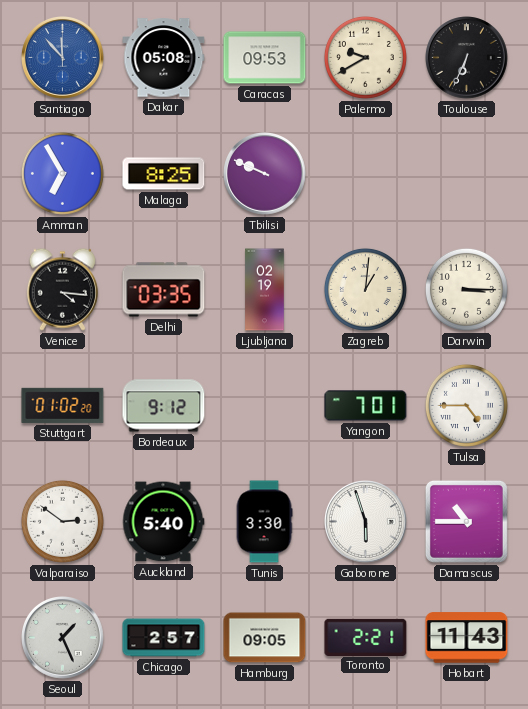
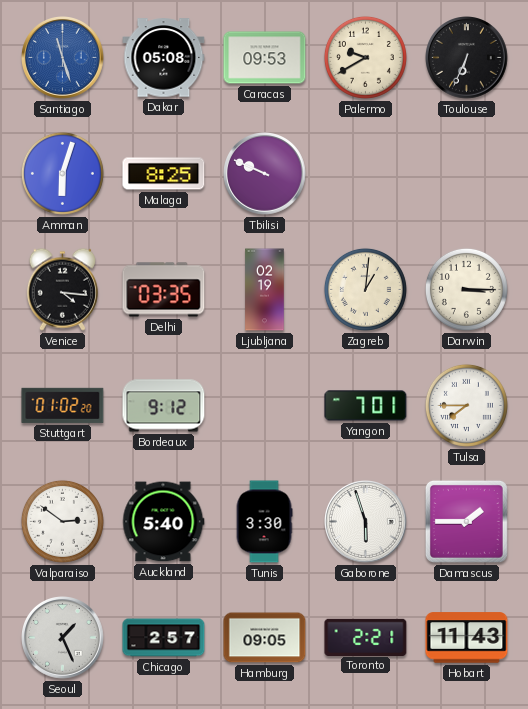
Santiago: 11:53 -> 11:27 (63, 58)
Amman: 6:55 -> 6:03 (62, 173)
Tulsa: 4:45 -> 7:45 (466, 405)
Damascus: 10:45 -> 1:45 (466, 521)
